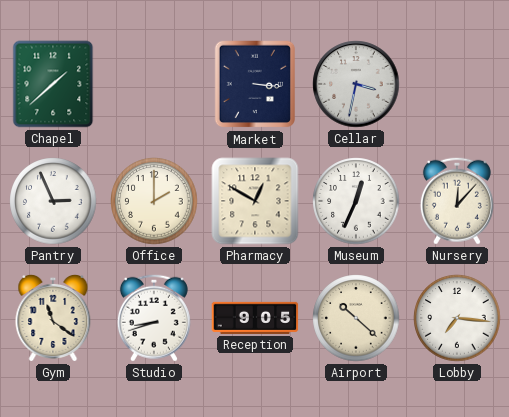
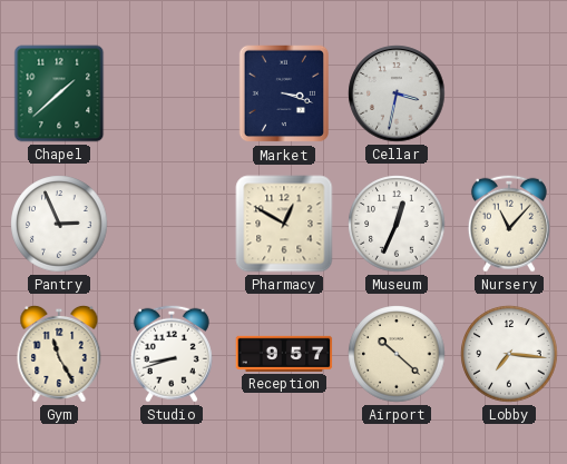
Market: 3:16 -> 3:18 (284, 93)
Office: 2:00 -> none (154, 201)
Nursery: 12:07 -> 11:07 (509, 224)
Gym: 11:21 -> 11:25 (59, 354)
Reception: 9:05 -> 9:57 (284, 354)
